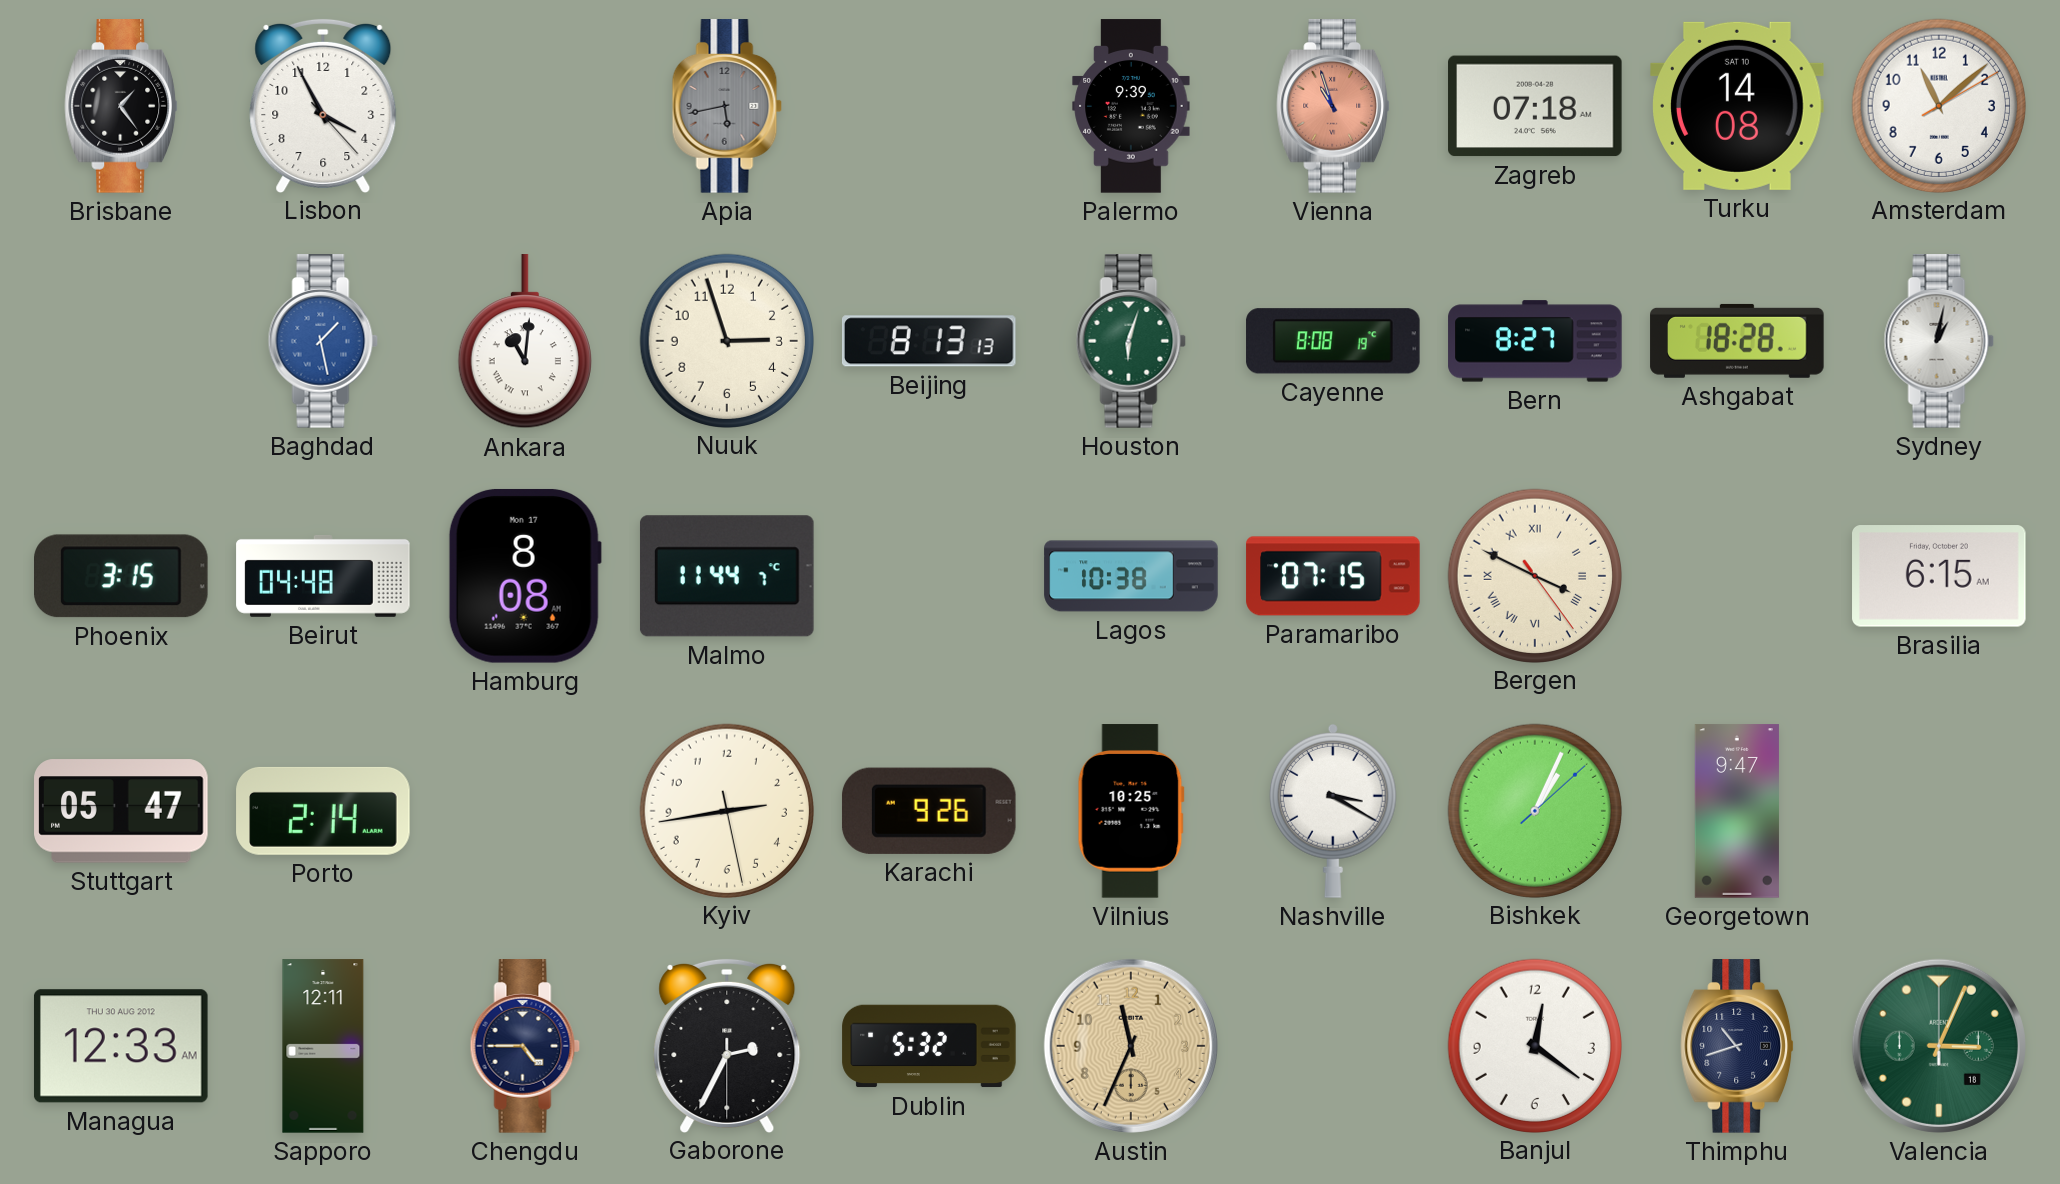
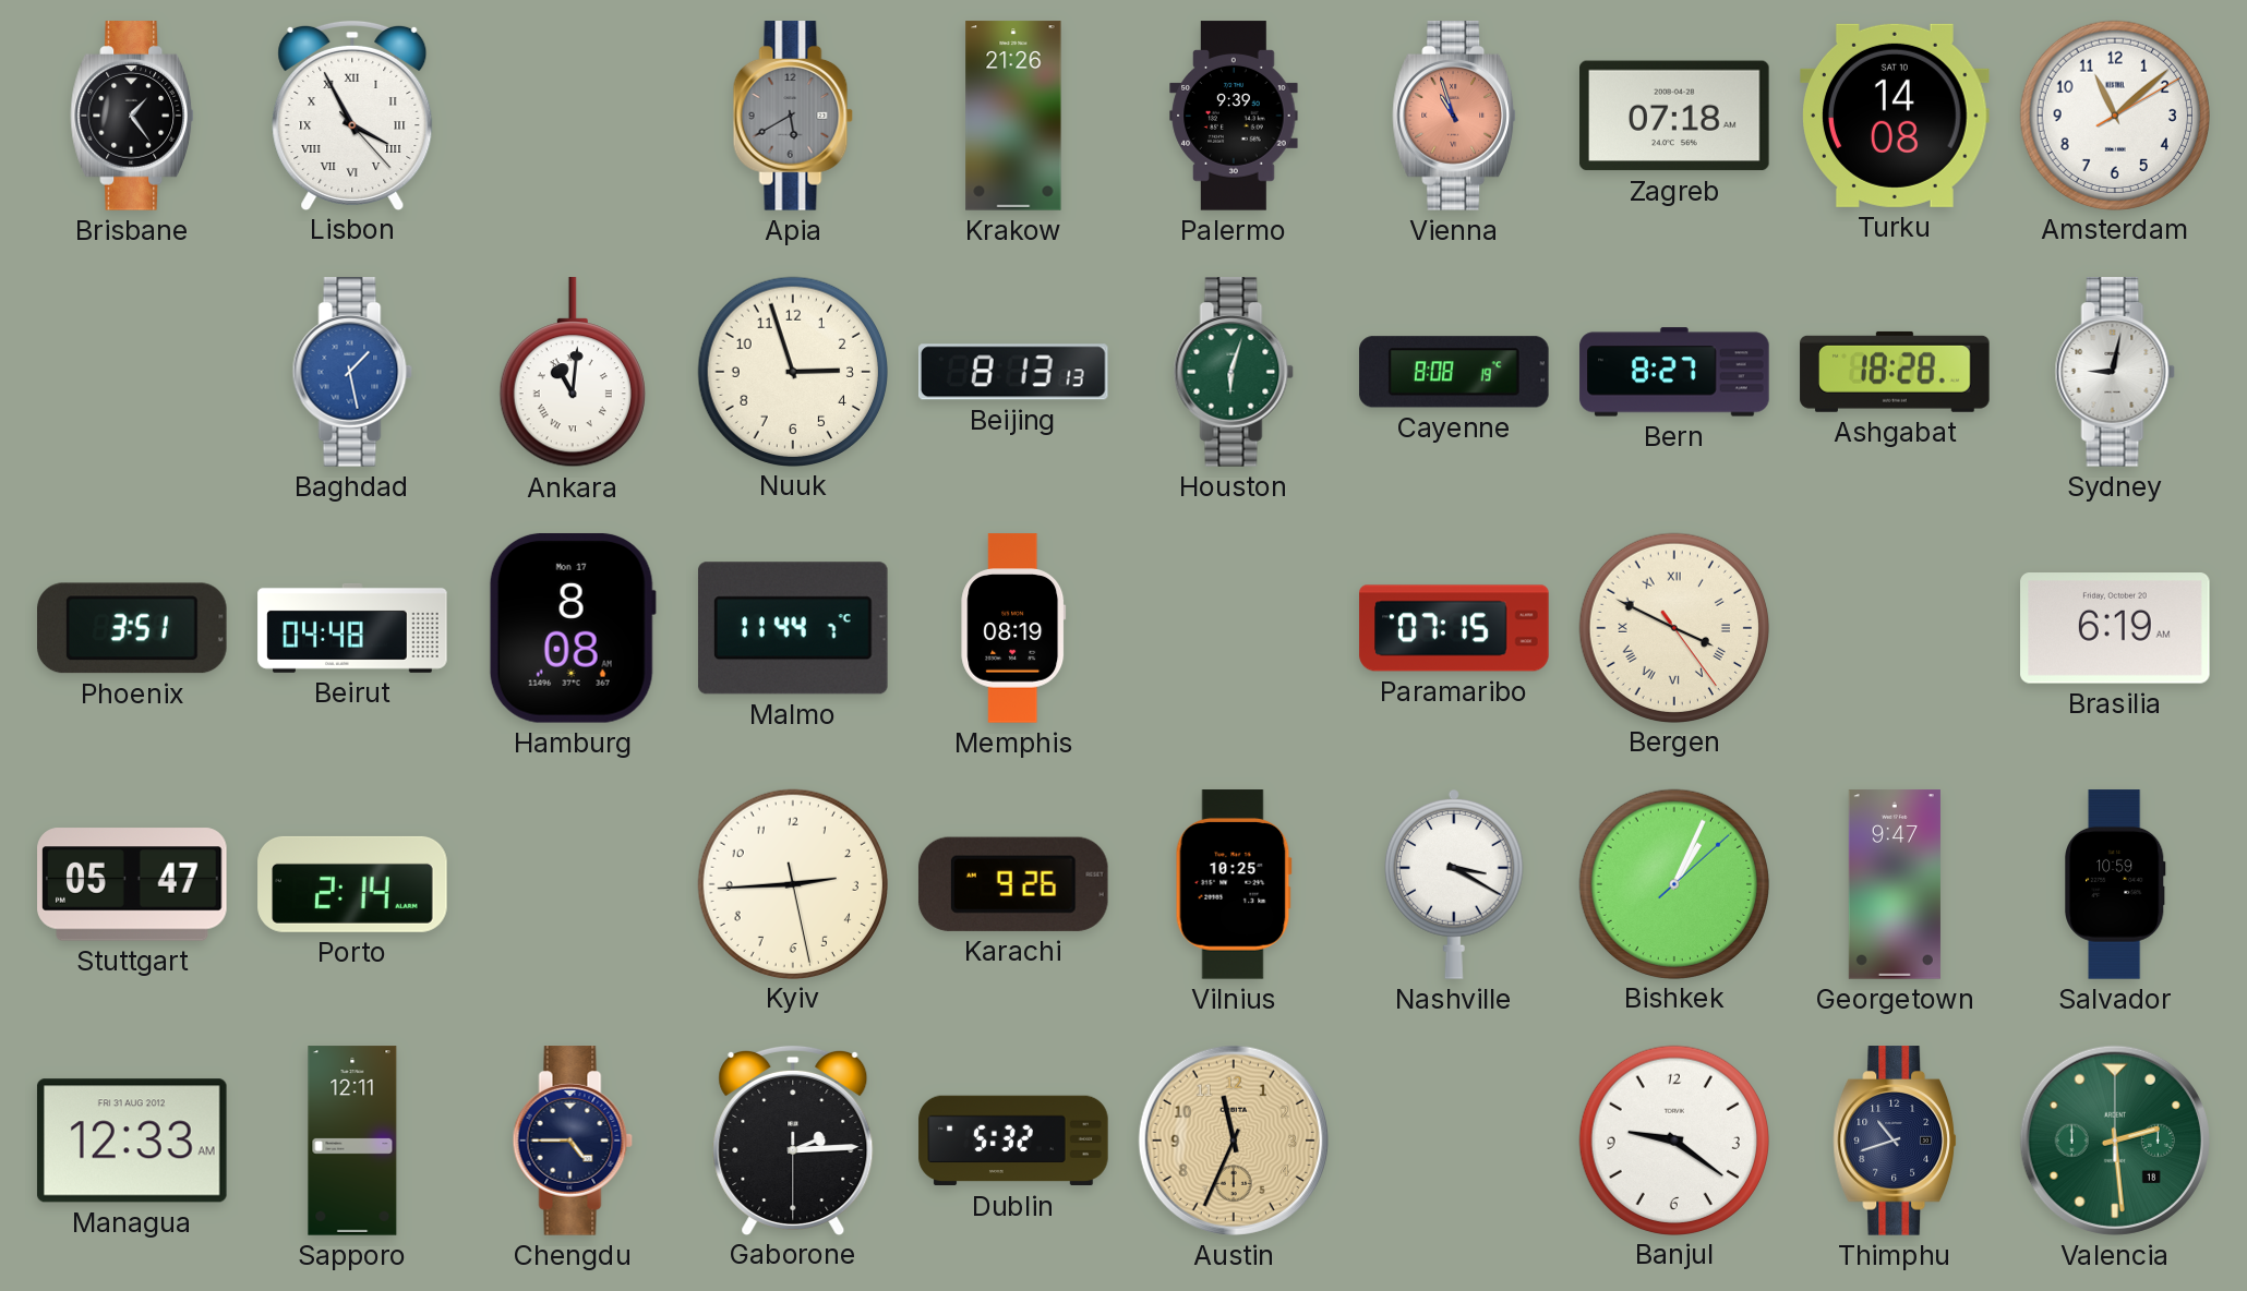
Lisbon numerals: Arabic -> Roman (352, 114)
Apia: 5:43 -> 5:40 (793, 116)
Krakow: none -> 21:26 (1013, 116)
Sydney: 1:02 -> 9:02 (2115, 372)
Phoenix: 3:15 -> 3:51 (133, 628)
Memphis: none -> 08:19 (1013, 628)
Lagos: 10:38 -> none (1131, 576)
Brasilia: 6:15 -> 6:19 (2115, 628)
Kyiv: 2:43 -> 2:44 (792, 883)
Salvador: none -> 10:59 (2116, 884)
Managua date: THU 30 AUG 2012 -> FRI 31 AUG 2012 (132, 1141)
Gaborone: 2:34 -> 2:14 (793, 1139)
Banjul: 12:21 -> 9:21 (1673, 1139)
Valencia: 3:04 -> 2:29 (2115, 1141)
